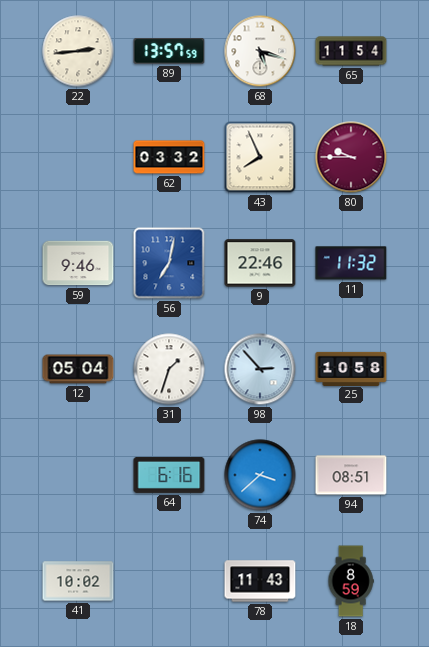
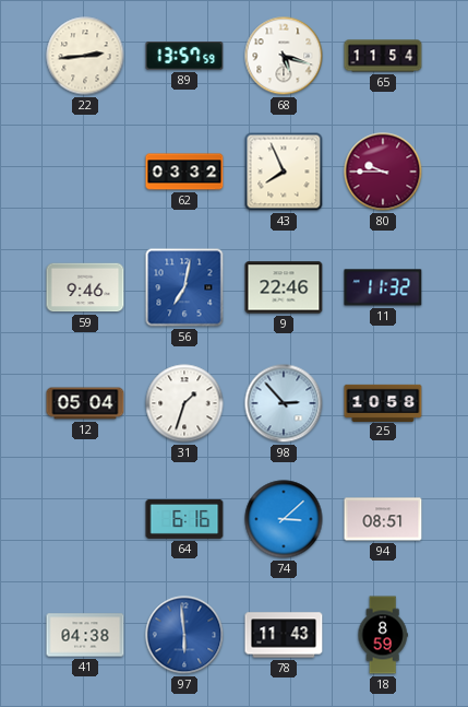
74: 3:38 -> 3:08 (284, 519)
41: 10:02 -> 04:38 (85, 635)
97: none -> 5:59 (184, 635)
